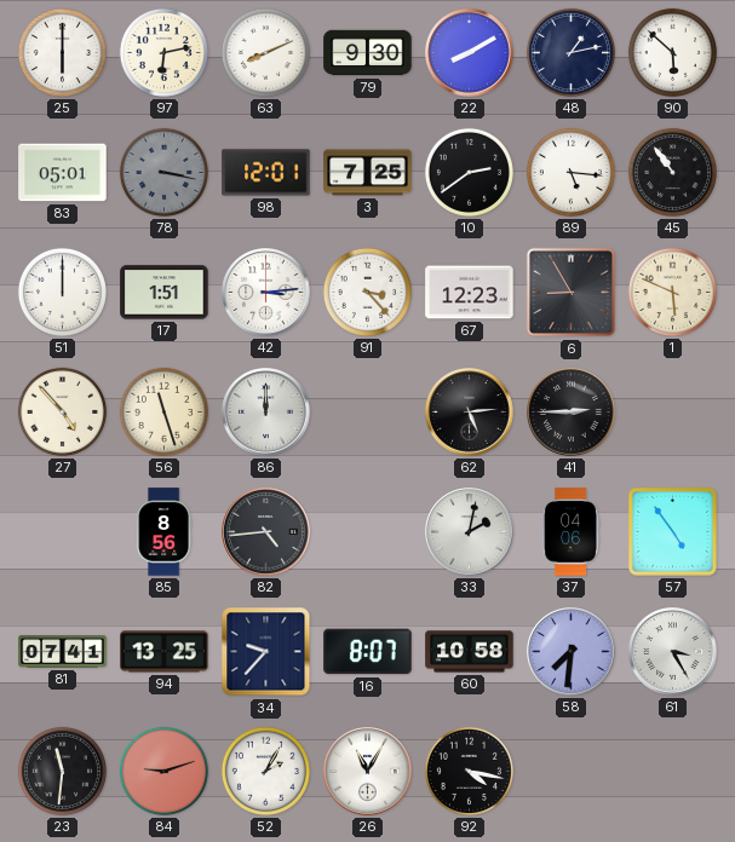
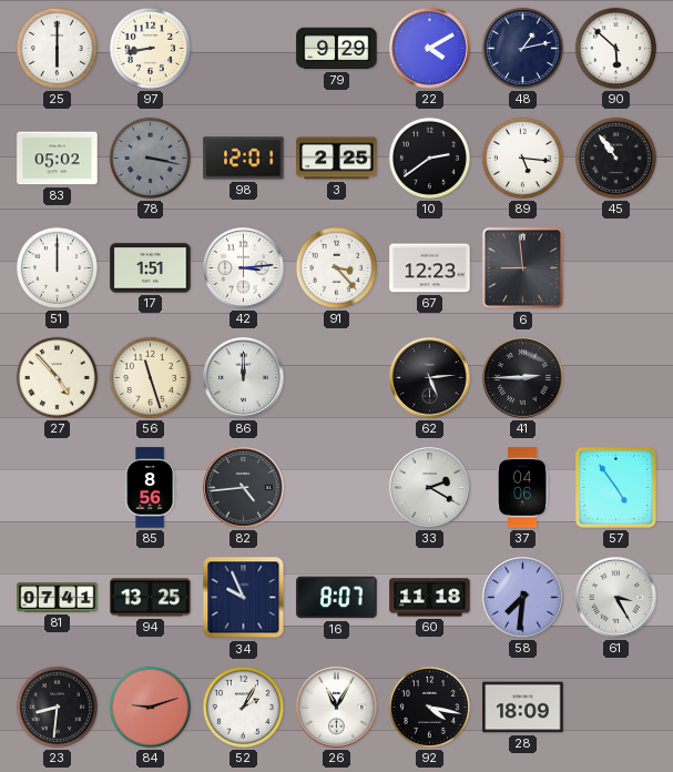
97: 6:13 -> 8:43 (150, 48)
63: 8:11 -> none (265, 52)
79: 9:30 -> 9:29 (337, 49)
22: 8:10 -> 4:10 (430, 49)
83: 05:01 -> 05:02 (58, 159)
3: 7:25 -> 2:25 (337, 159)
6: 8:55 -> 8:59 (523, 268)
1: 5:49 -> none (672, 292)
33: 2:02 -> 2:20 (430, 488)
34: 9:37 -> 9:56 (244, 598)
60: 10:58 -> 11:18 (430, 598)
23: 11:31 -> 8:31 (57, 707)
28: none -> 18:09 (523, 708)
